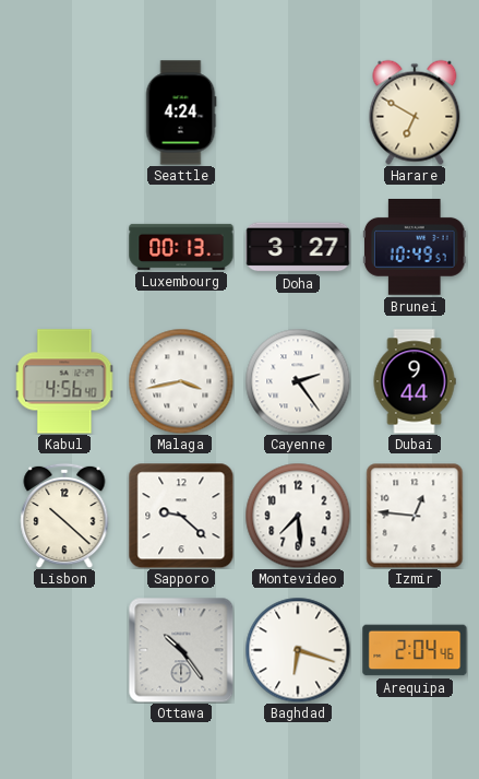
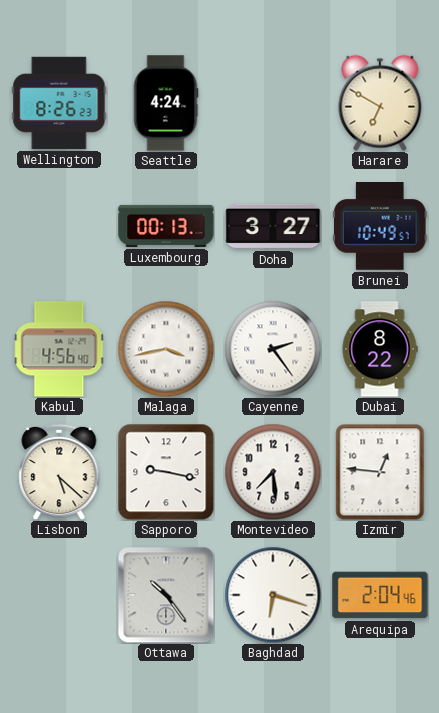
Wellington: none -> 8:26 (59, 103)
Dubai: 9:44 -> 8:22 (380, 349)
Lisbon: 10:22 -> 5:22 (59, 472)
Sapporo: 9:22 -> 9:17 (166, 472)
